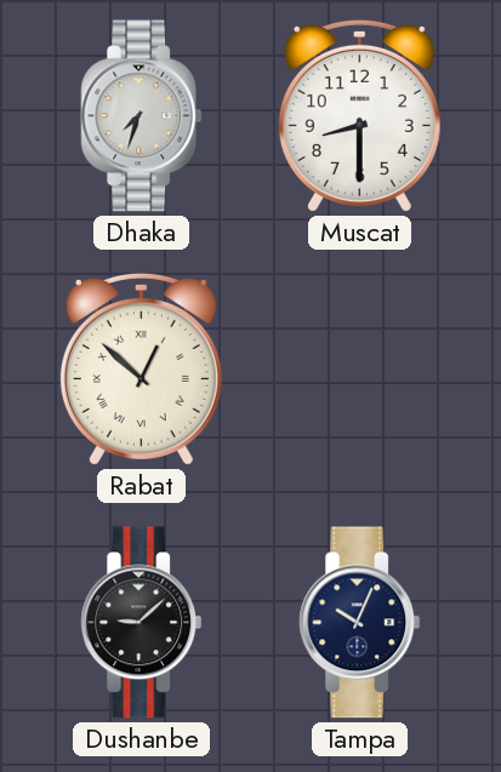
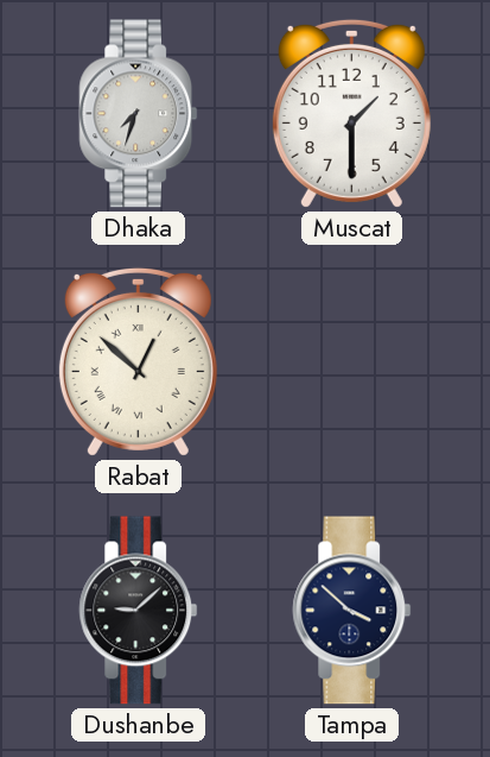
Muscat: 8:30 -> 1:30 (351, 113)
Tampa: 10:04 -> 3:52 (352, 611)
